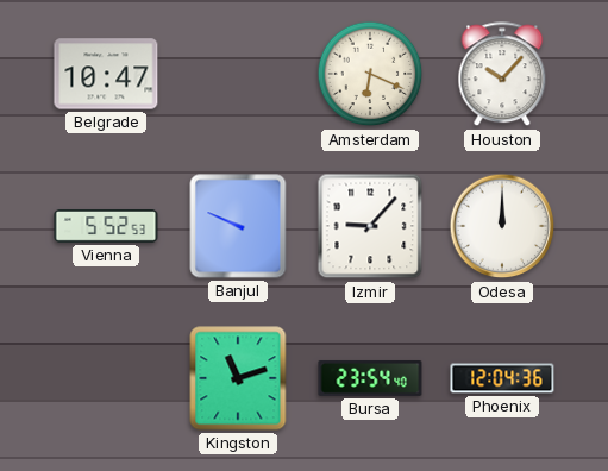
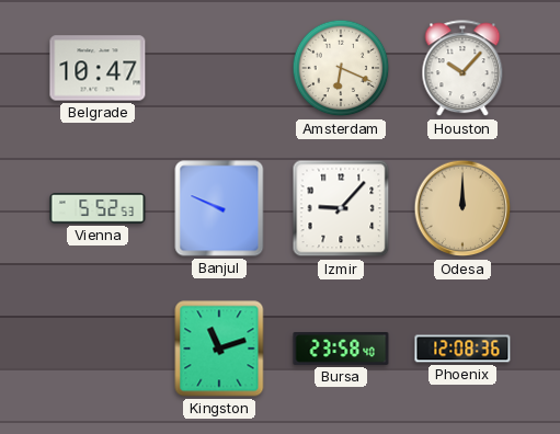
Odesa dial: white -> champagne (462, 208)
Bursa: 23:54 -> 23:58 (341, 349)
Phoenix: 12:04 -> 12:08 (462, 349)
